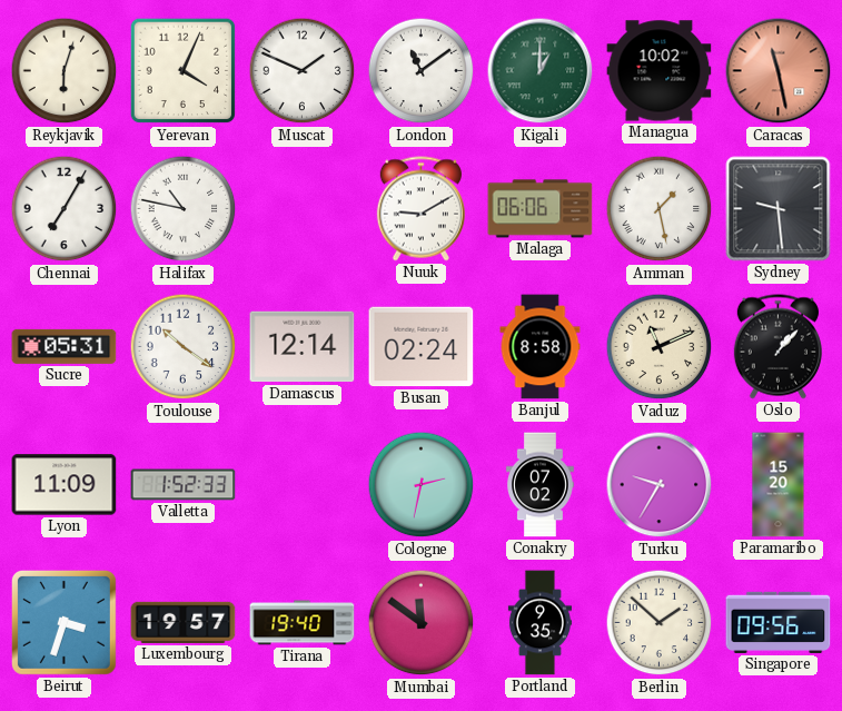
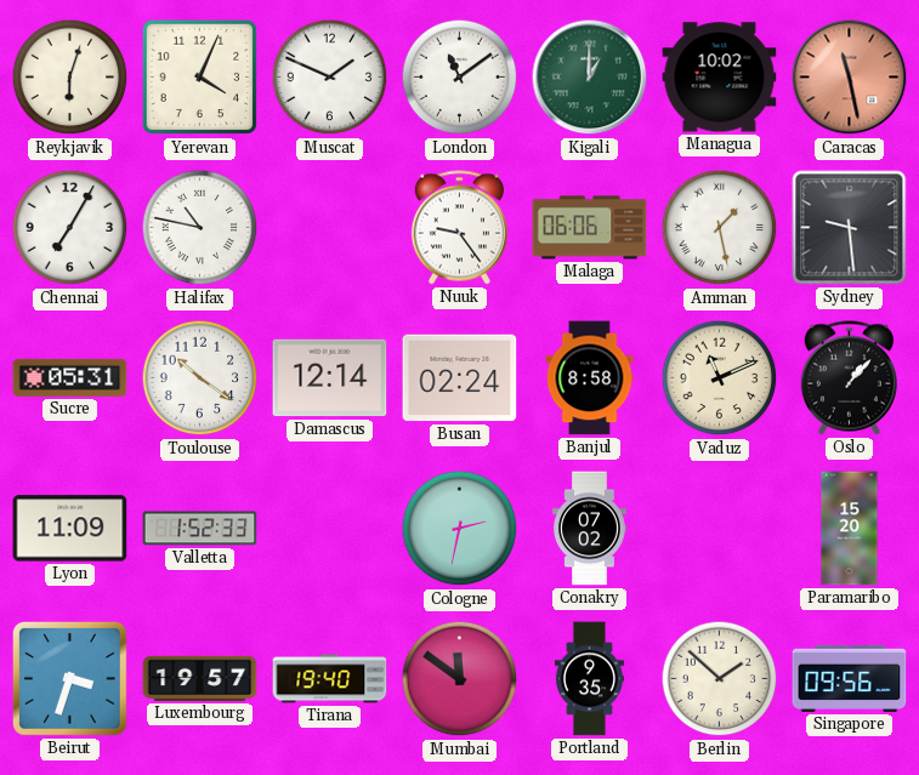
Nuuk: 9:10 -> 9:24 (459, 228)
Turku: 9:35 -> none (660, 485)
